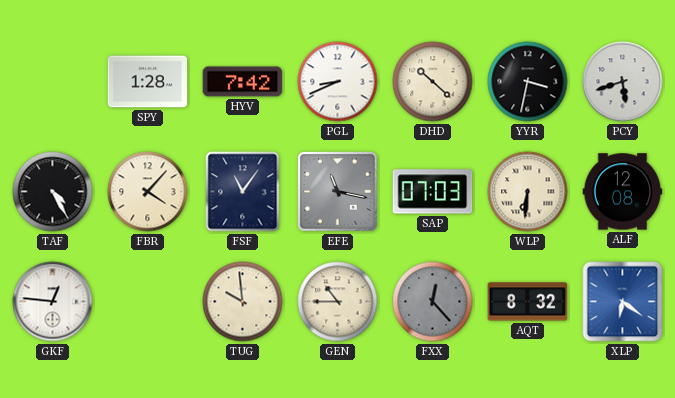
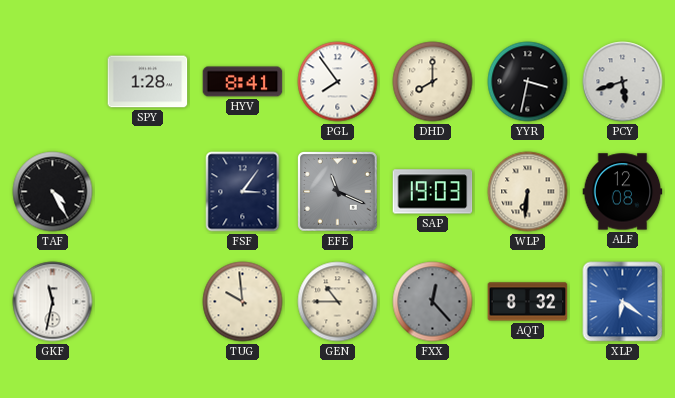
HYV: 7:42 -> 8:41 (243, 82)
PGL: 8:41 -> 7:54 (338, 82)
DHD: 10:22 -> 8:00 (433, 82)
FBR: 4:07 -> none (148, 192)
FSF: 11:06 -> 3:06 (243, 192)
EFE: 11:17 -> 11:19 (338, 192)
SAP: 07:03 -> 19:03 (433, 192)
GKF: 12:46 -> 11:32 (53, 302)
